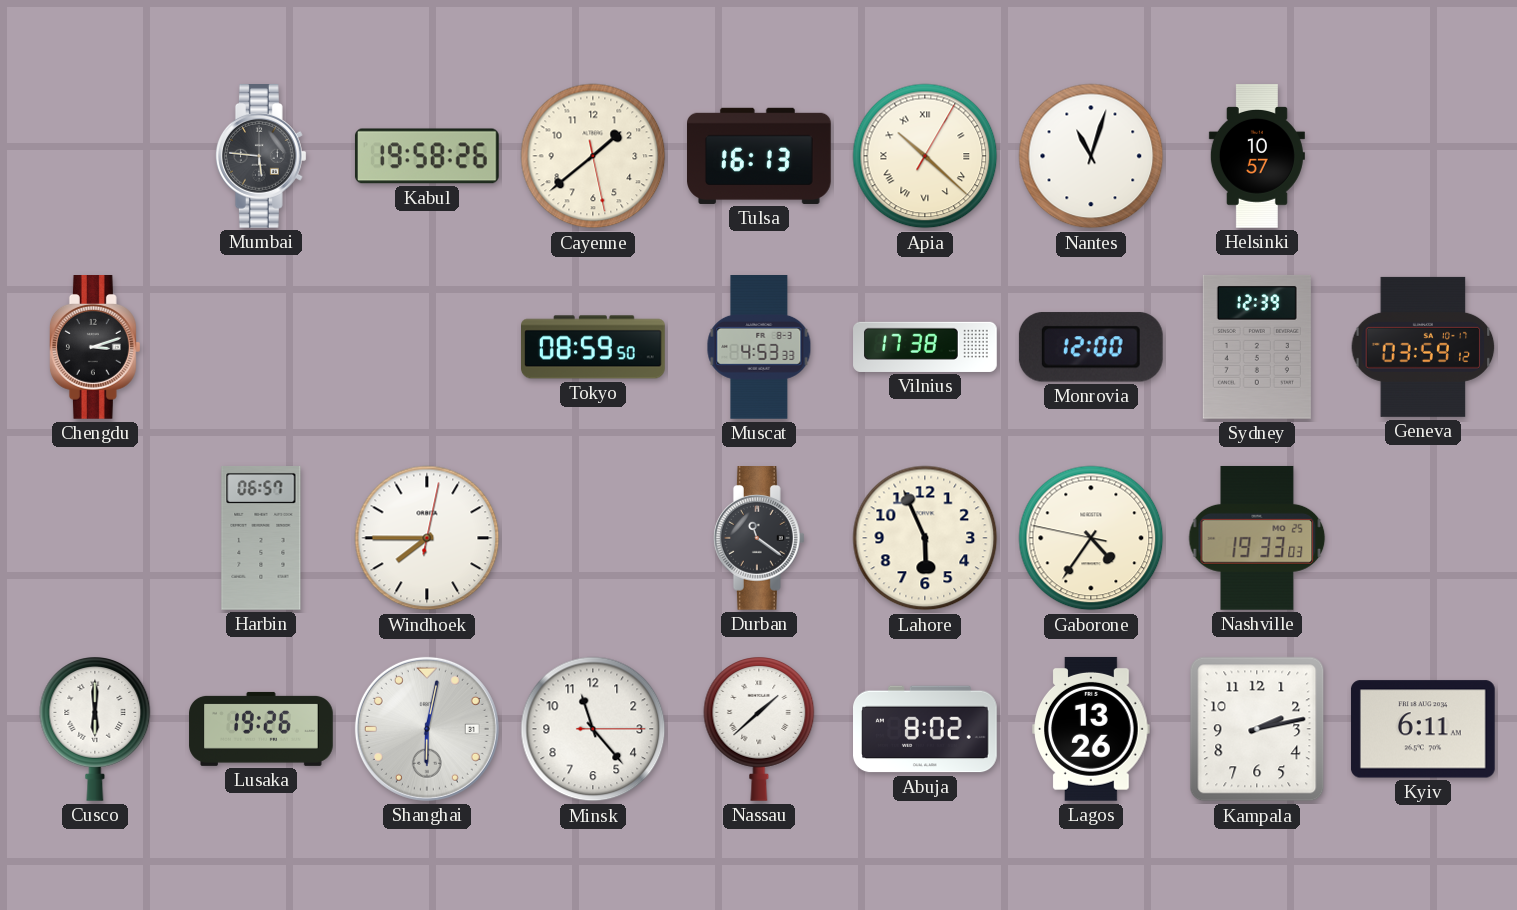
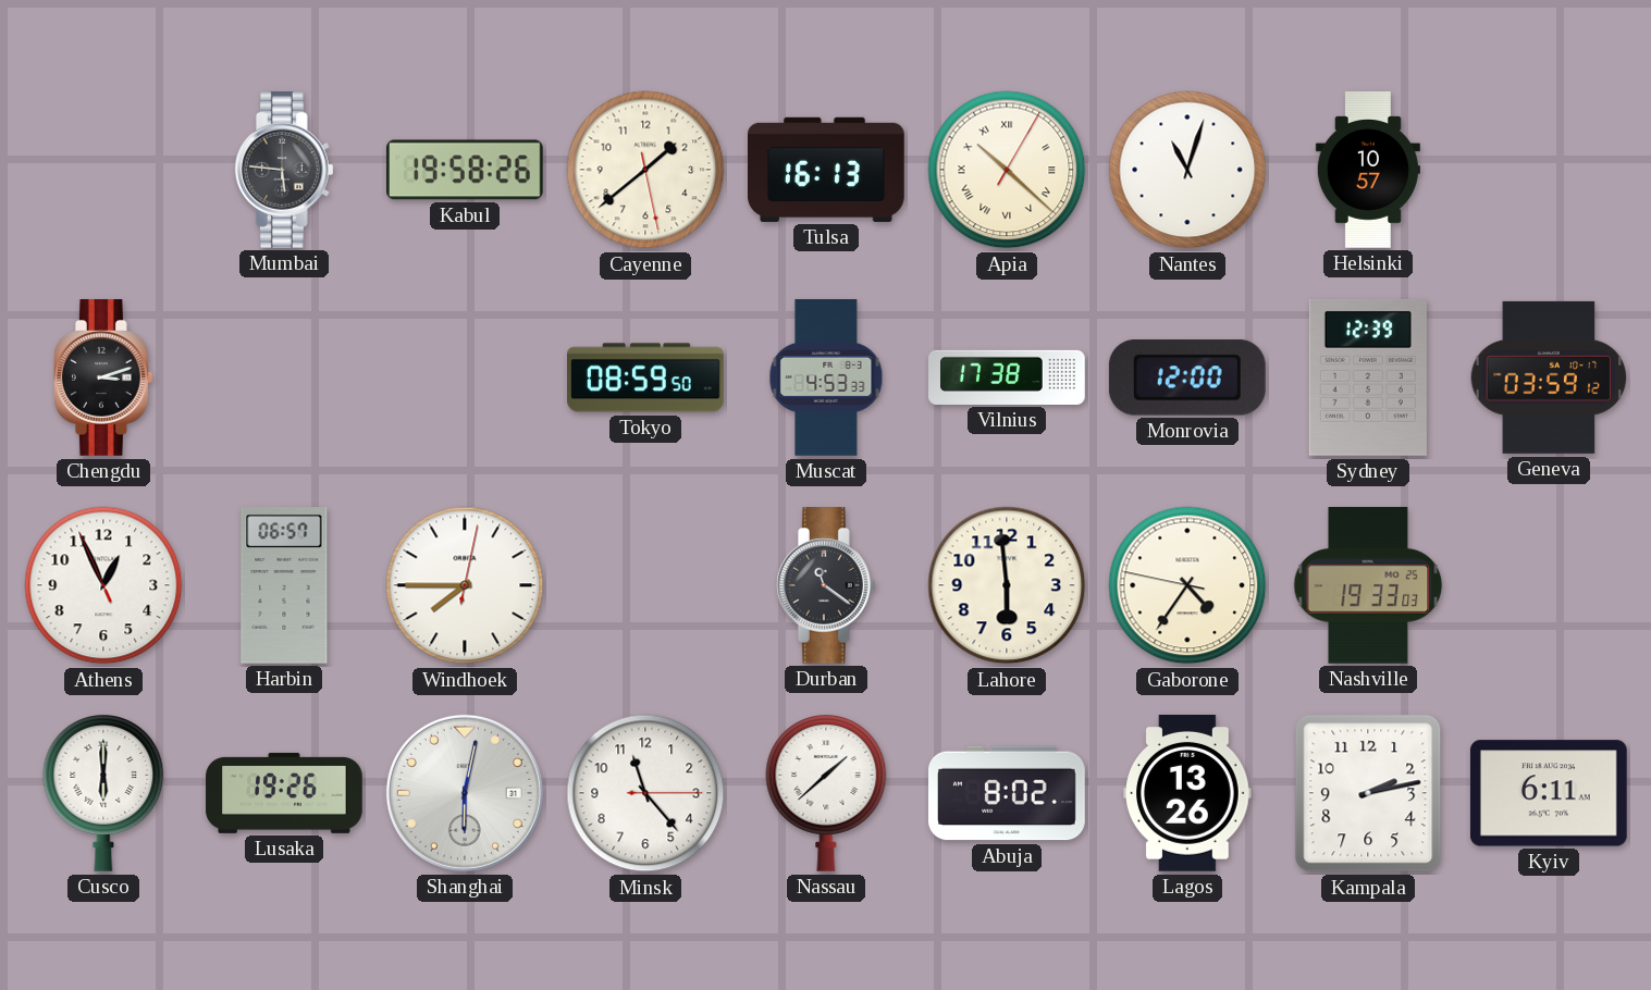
Athens: none -> 12:55 (103, 585)
Lahore: 5:56 -> 5:59 (1007, 585)
